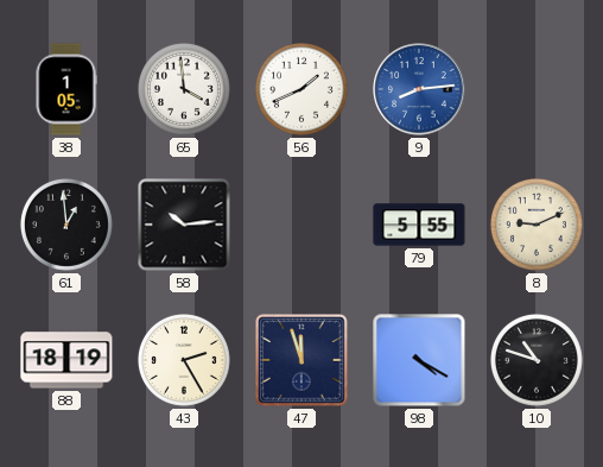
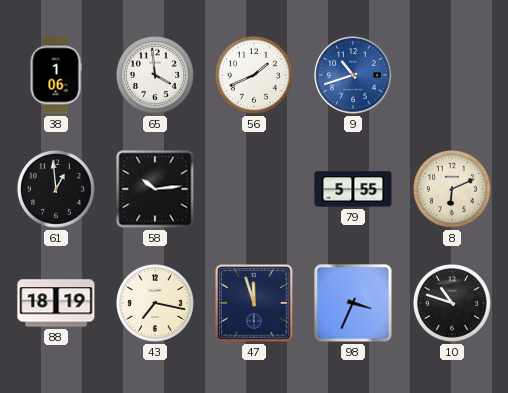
38: 1:05 -> 1:06 (56, 75)
9: 8:14 -> 10:42 (353, 75)
8: 9:11 -> 6:11 (452, 189)
43: 2:25 -> 7:17 (155, 303)
98: 4:20 -> 3:34 (353, 303)
